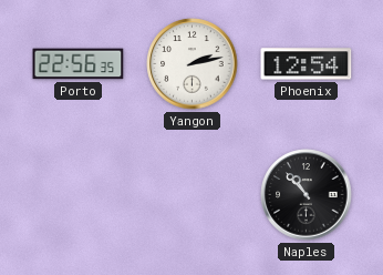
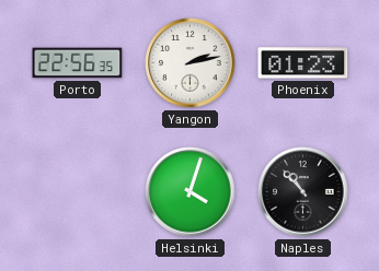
Phoenix: 12:54 -> 01:23 (303, 63)
Helsinki: none -> 4:03 (191, 192)
